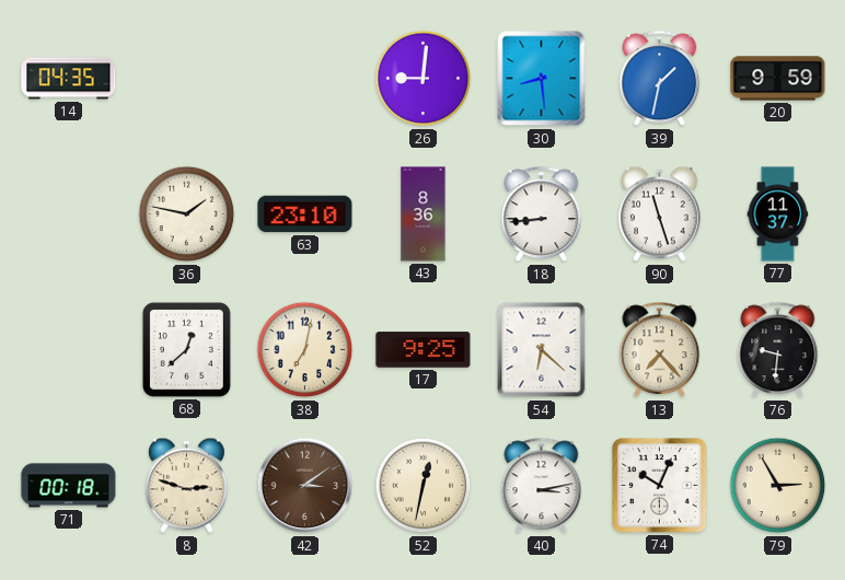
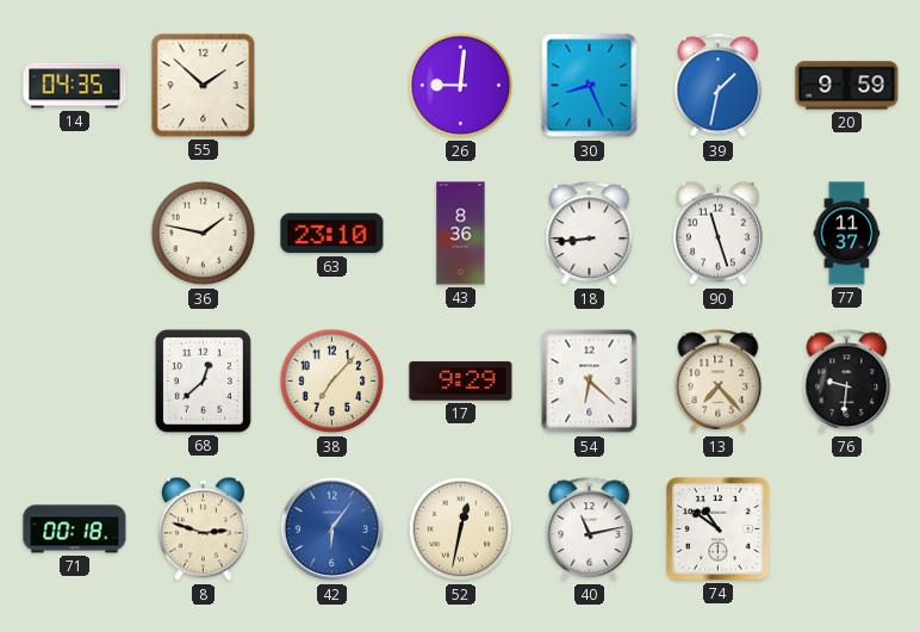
55: none -> 1:52 (204, 86)
30: 8:29 -> 8:26 (590, 86)
38: 7:02 -> 7:07 (332, 382)
17: 9:25 -> 9:29 (461, 382)
42: 3:09 -> 6:06 (332, 529)
42 dial: brown -> blue (332, 529)
40: 3:13 -> 11:13 (590, 529)
74: 10:04 -> 10:51 (719, 529)
79: 2:55 -> none (778, 486)
